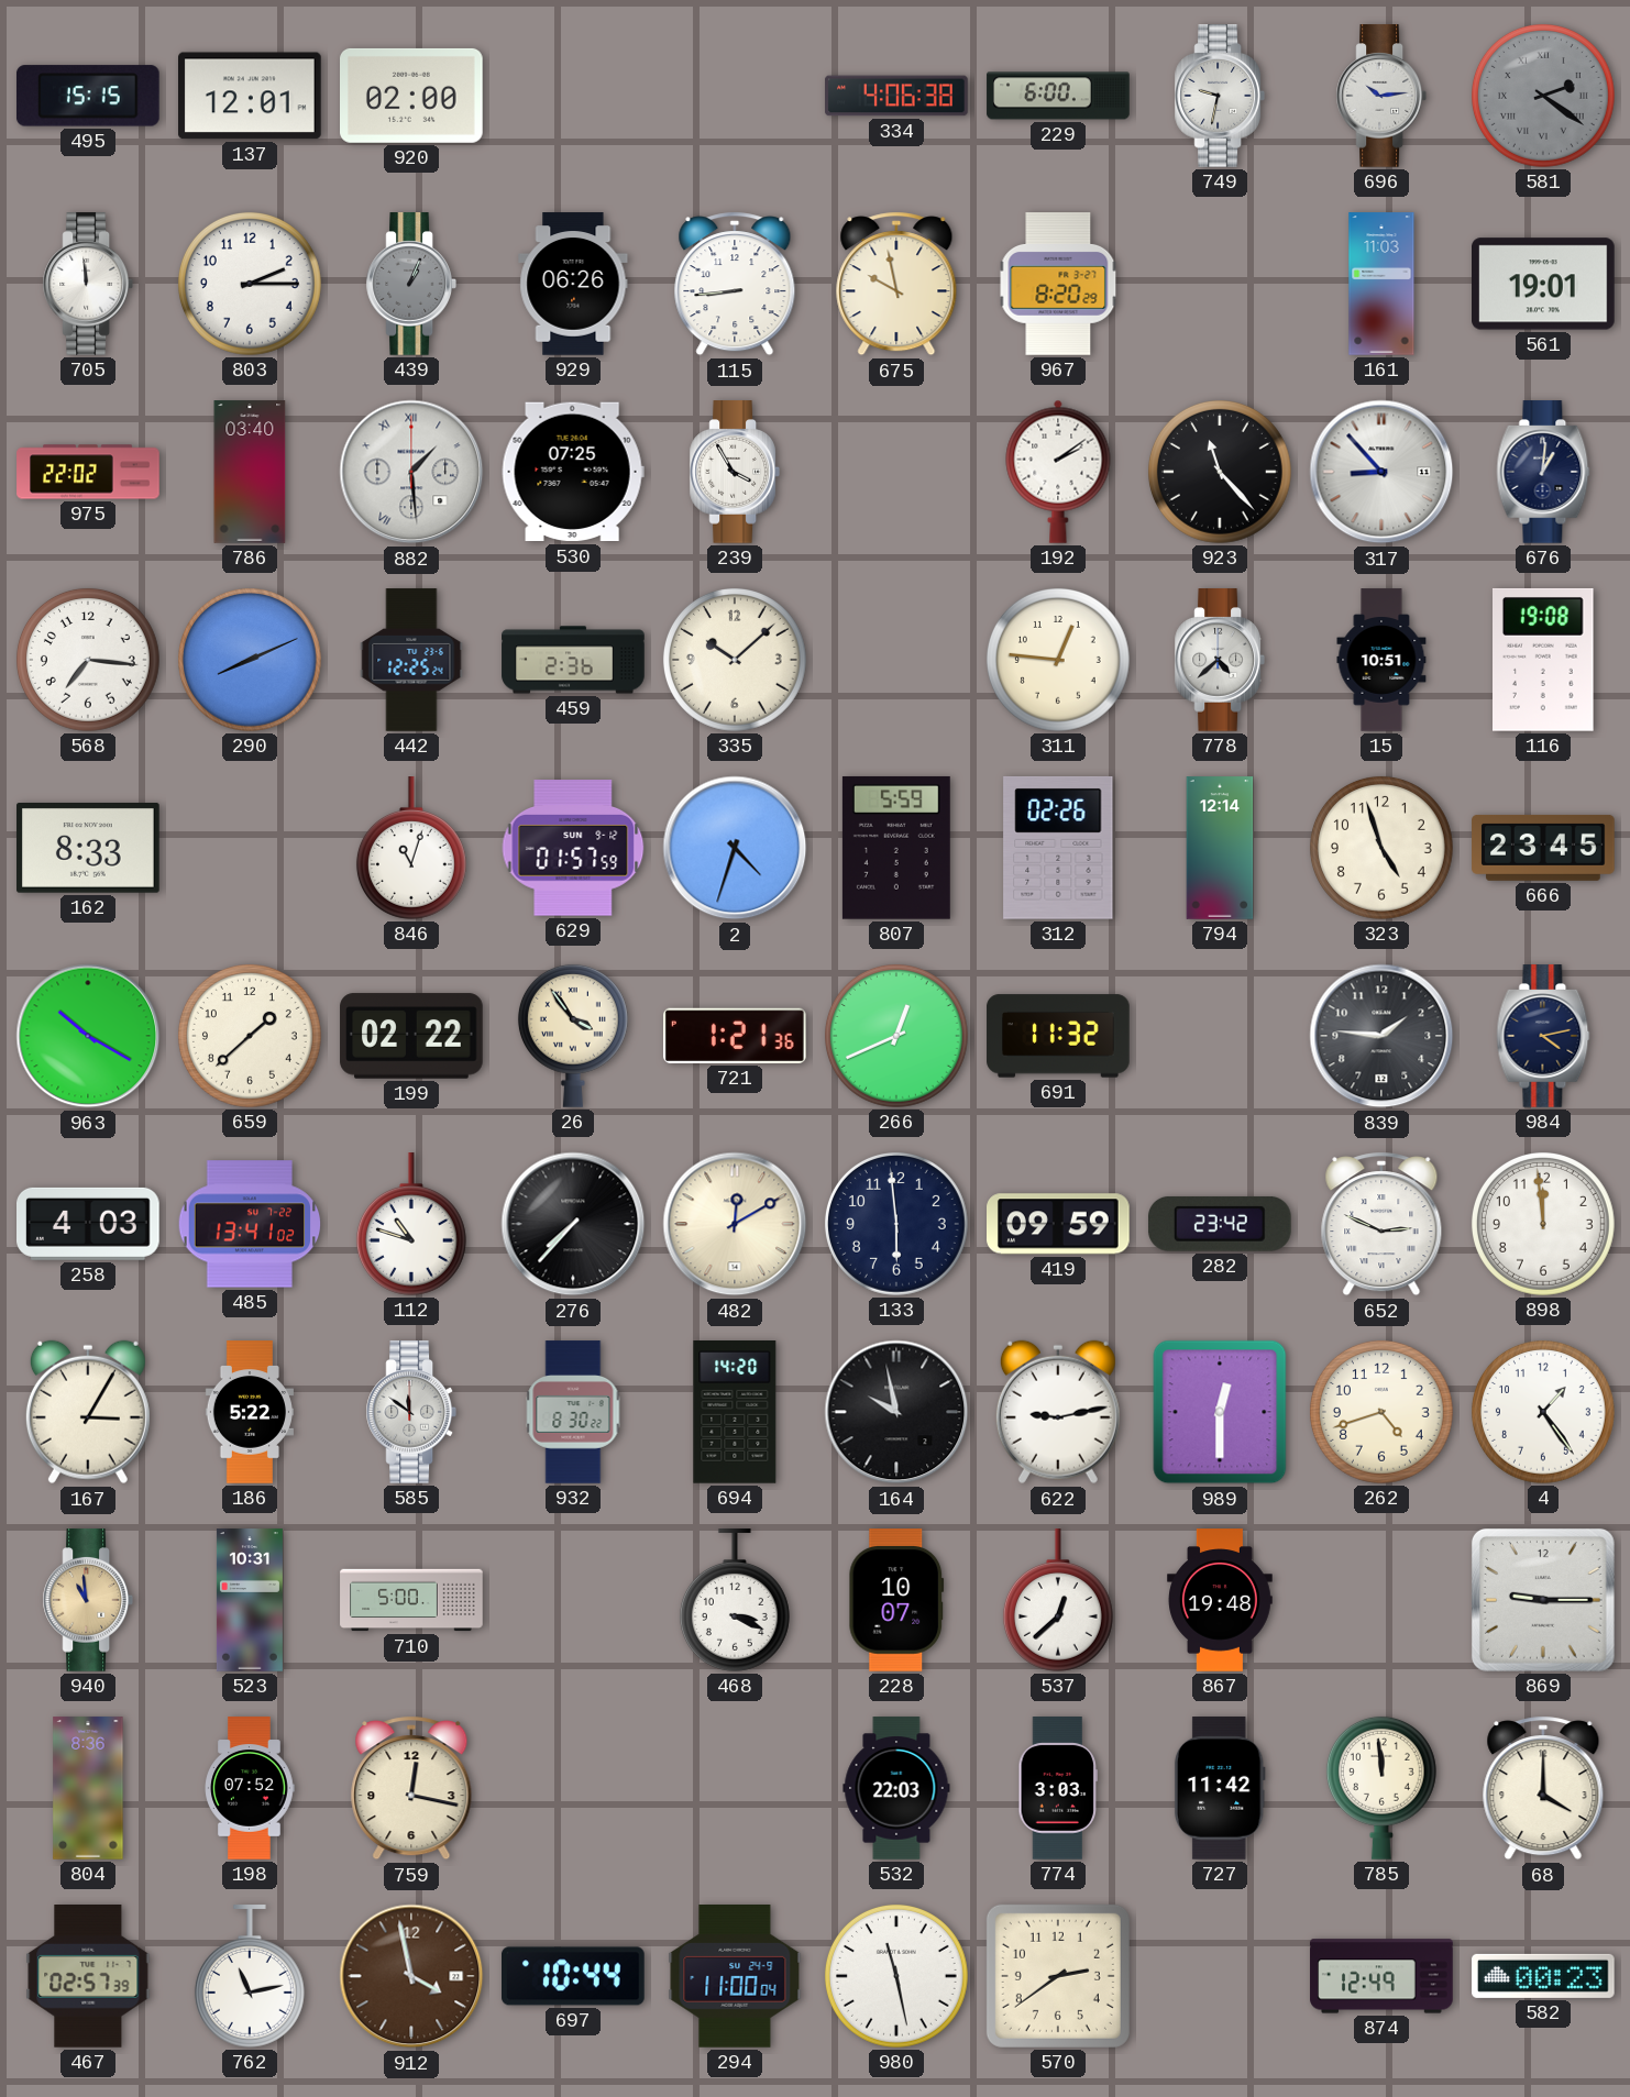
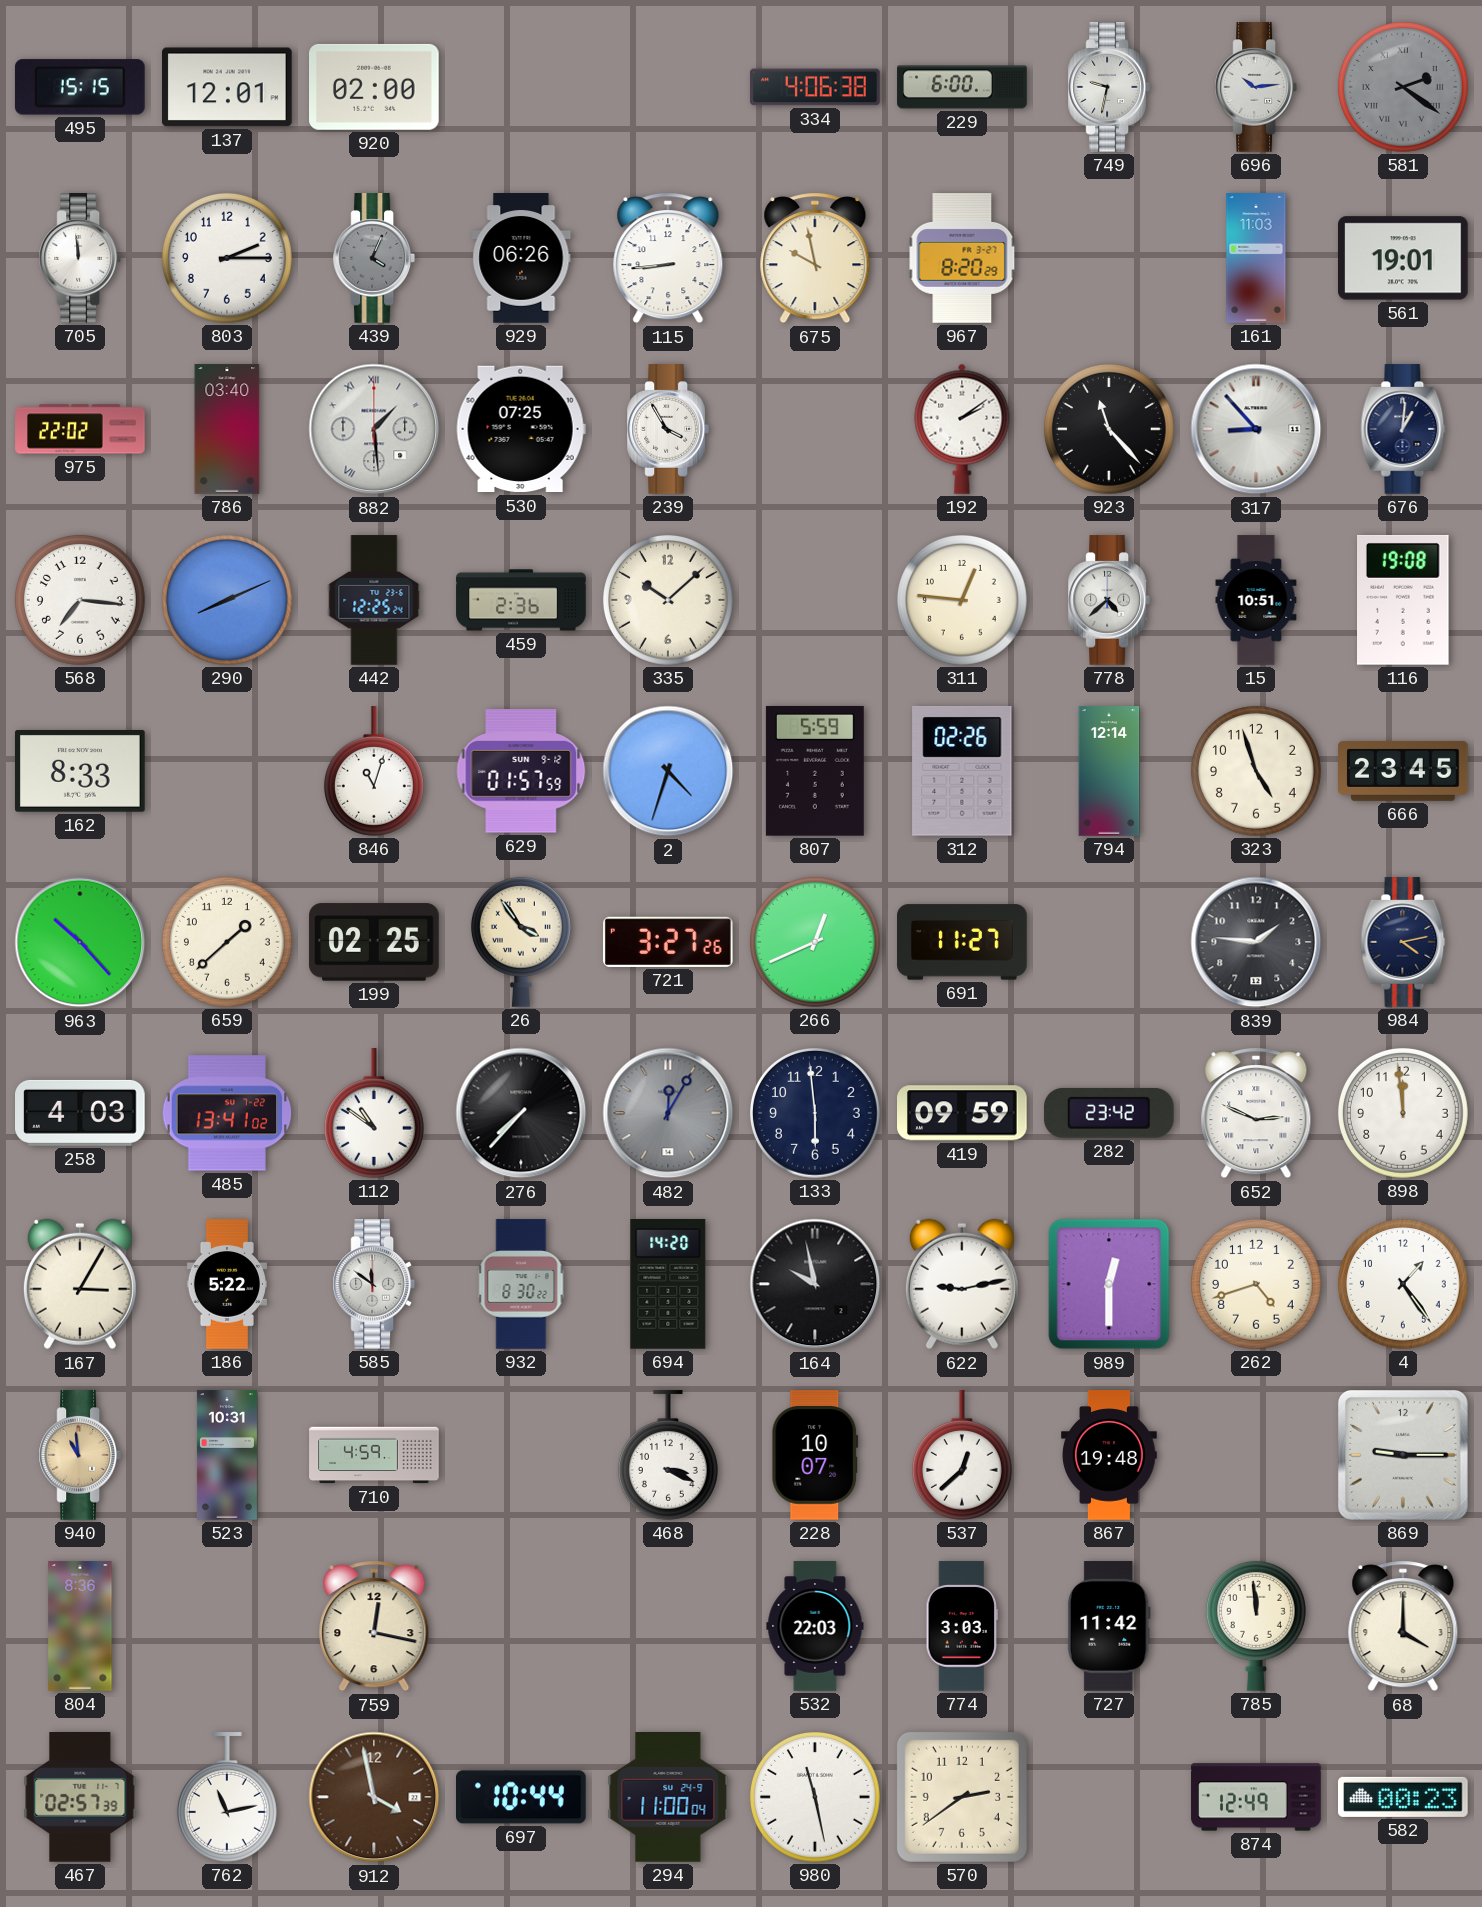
439: 1:04 -> 4:04 (373, 258)
963: 10:20 -> 10:23 (80, 942)
199: 02:22 -> 02:25 (374, 942)
721: 1:21 -> 3:27 (669, 942)
691: 11:32 -> 11:27 (962, 942)
112: 10:48 -> 10:51 (374, 1113)
482: 12:10 -> 12:05 (668, 1113)
482 dial: cream -> grey (668, 1113)
710: 5:00 -> 4:59 (374, 1455)
198: 07:52 -> none (250, 1788)
